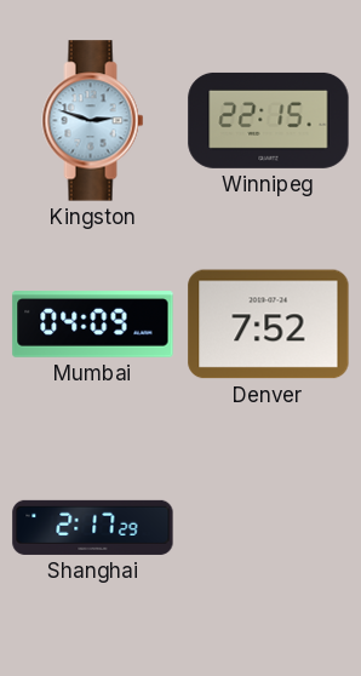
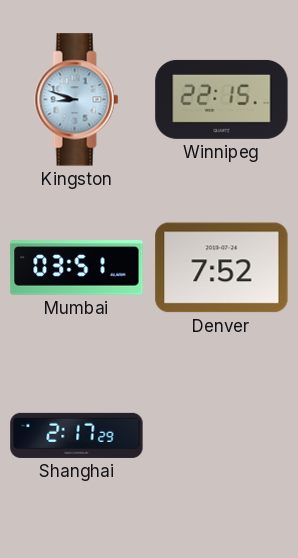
Kingston: 2:48 -> 8:48 (77, 100)
Mumbai: 04:09 -> 03:51 (77, 268)
